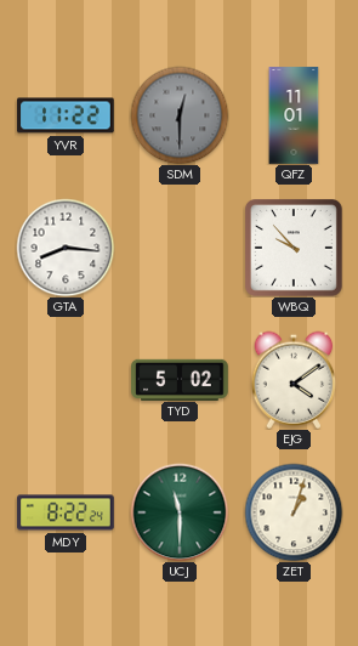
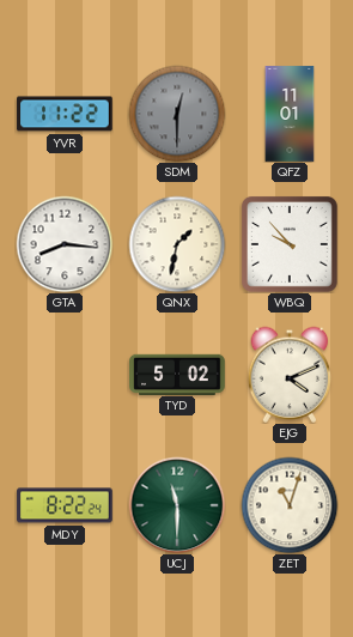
QNX: none -> 1:32 (177, 244)
EJG: 4:09 -> 4:11 (290, 375)
ZET: 1:03 -> 11:03 (290, 505)
